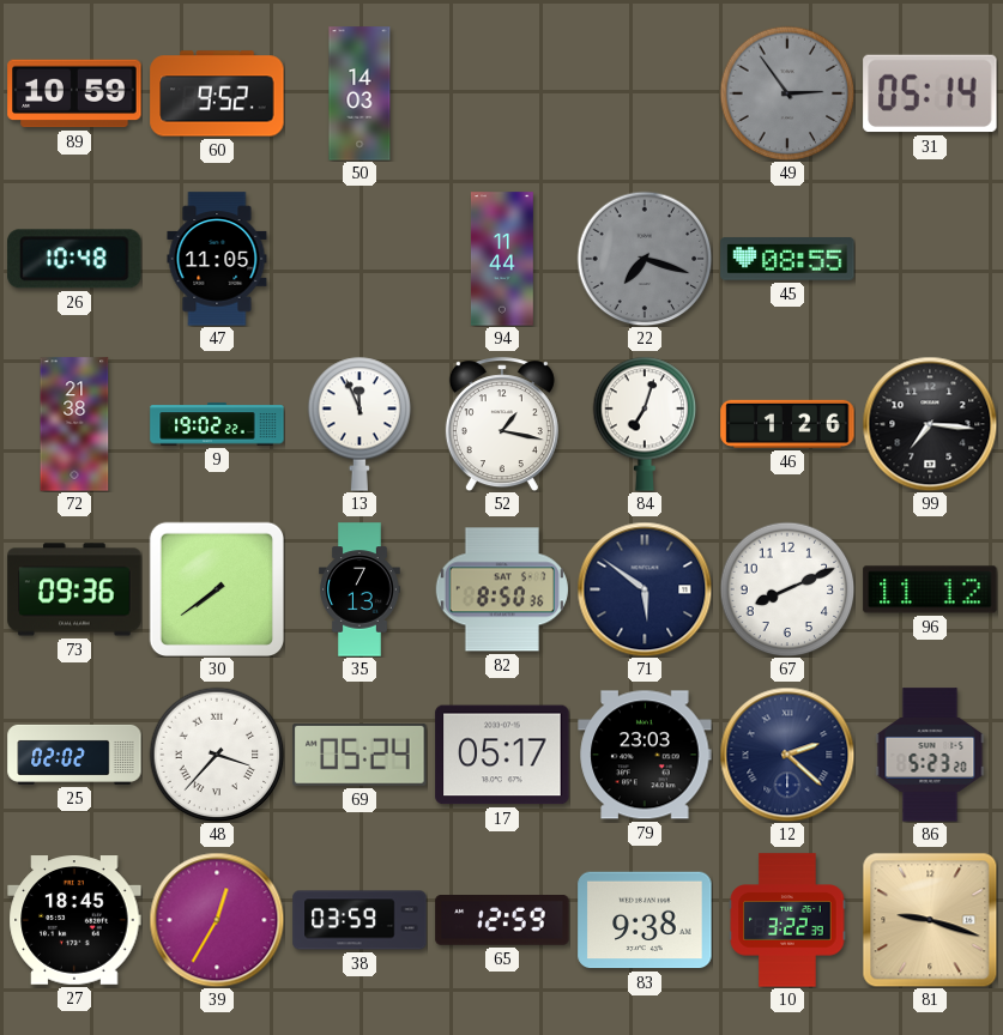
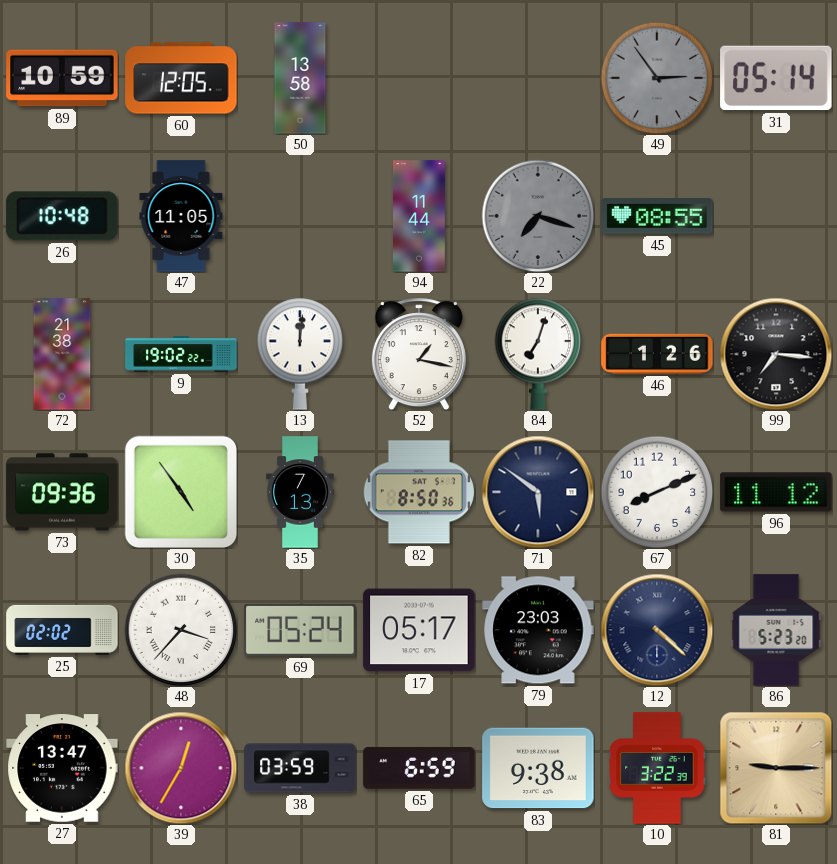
60: 9:52 -> 12:05 (181, 78)
50: 14:03 -> 13:58 (300, 78)
13: 11:56 -> 12:01 (300, 354)
30: 7:39 -> 4:54 (180, 491)
12: 2:22 -> 4:22 (657, 630)
27: 18:45 -> 13:47 (62, 768)
65: 12:59 -> 6:59 (419, 768)
81: 9:18 -> 9:15 (776, 768)
